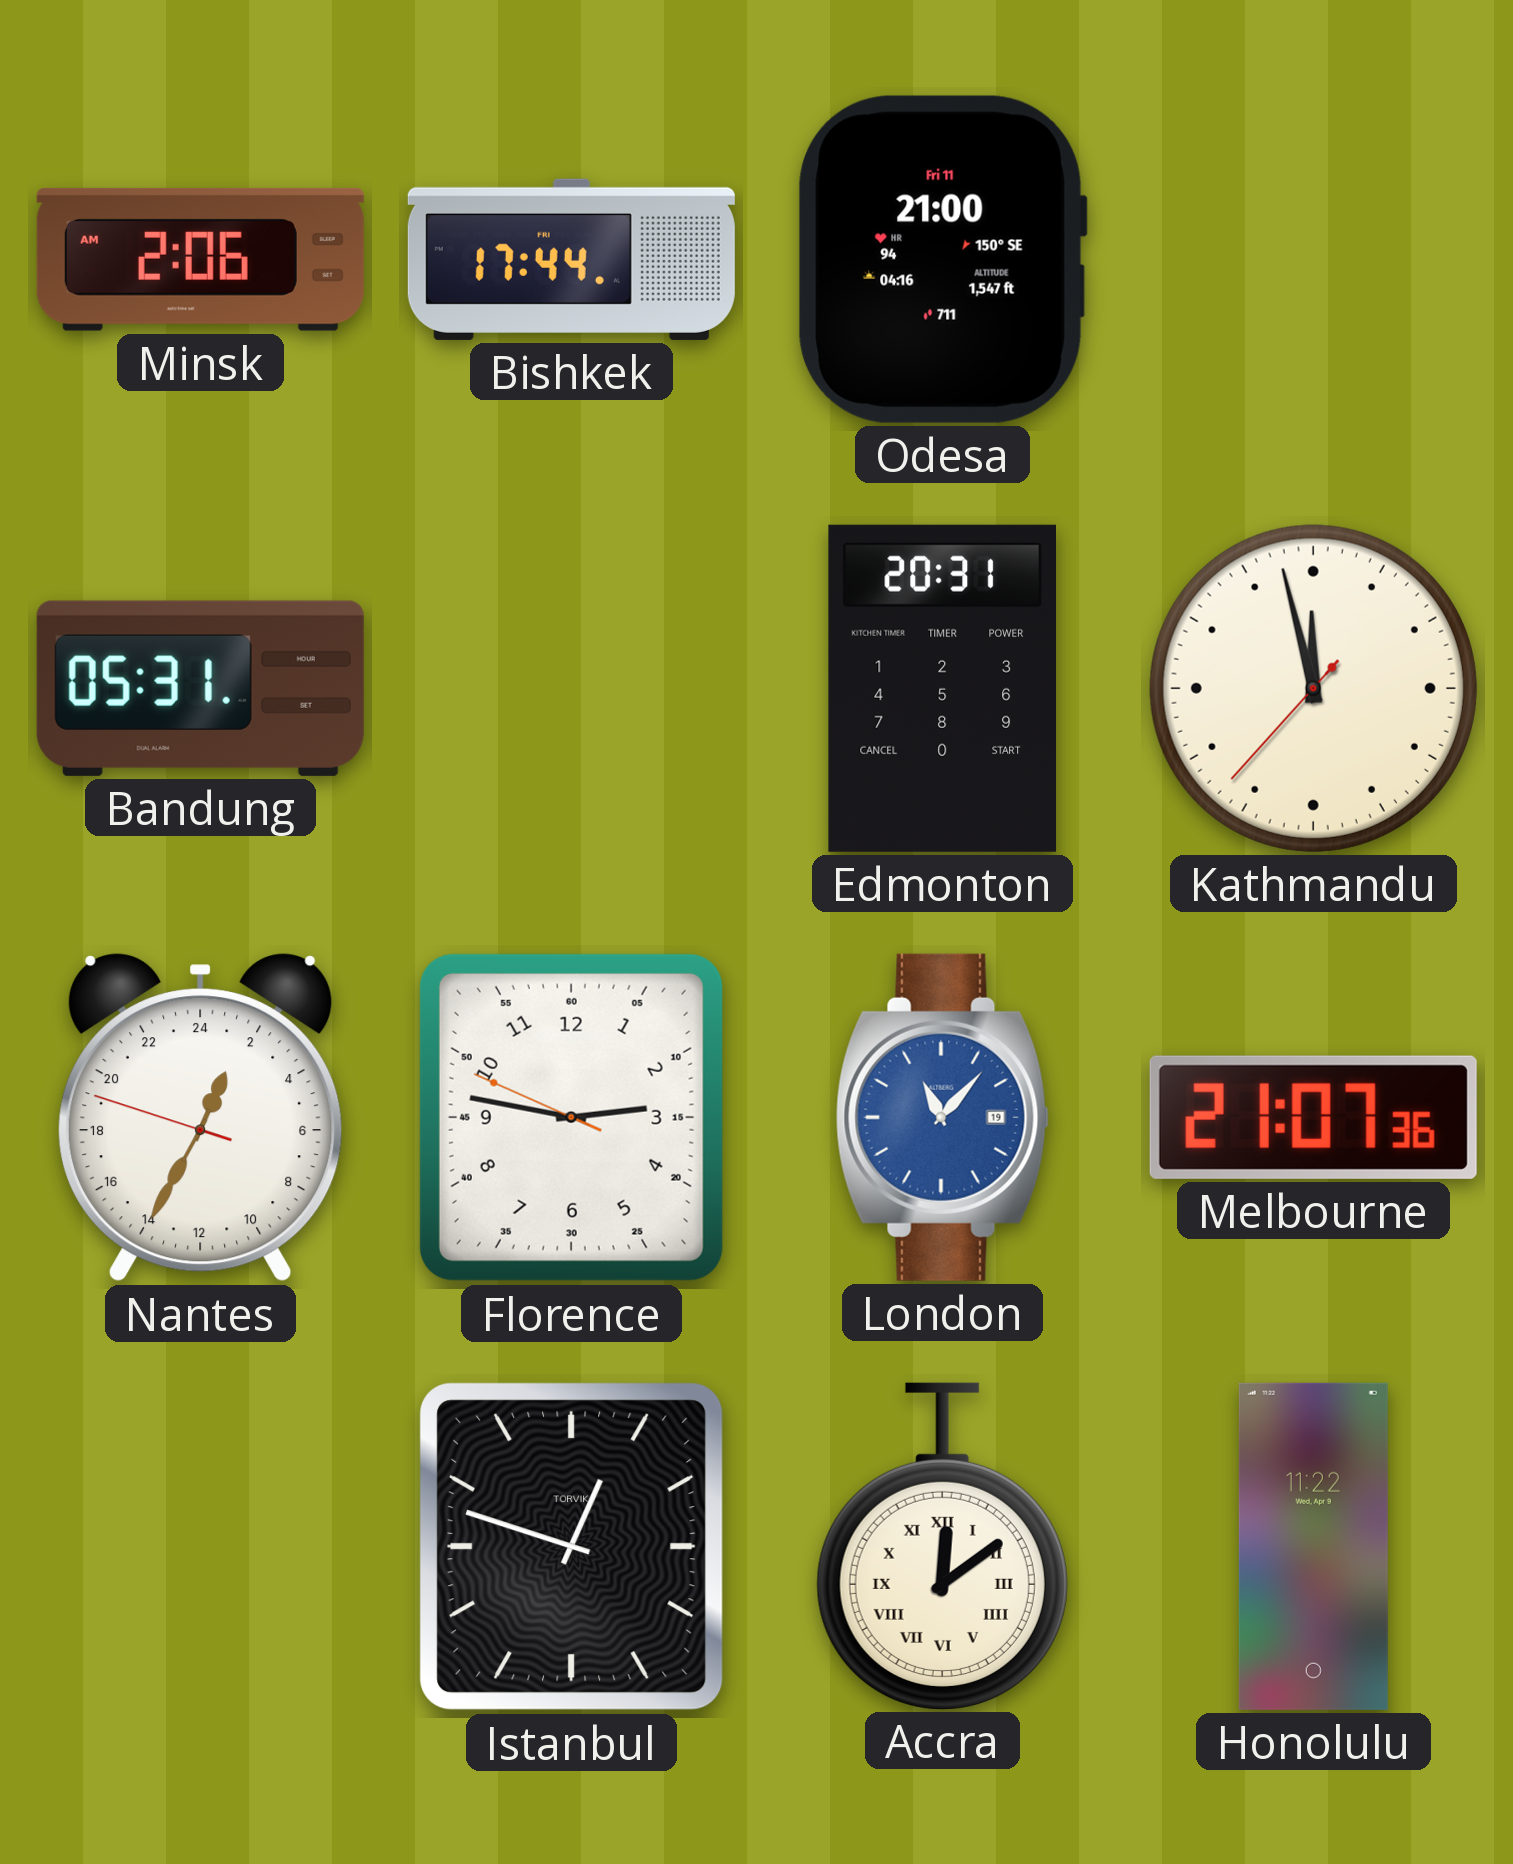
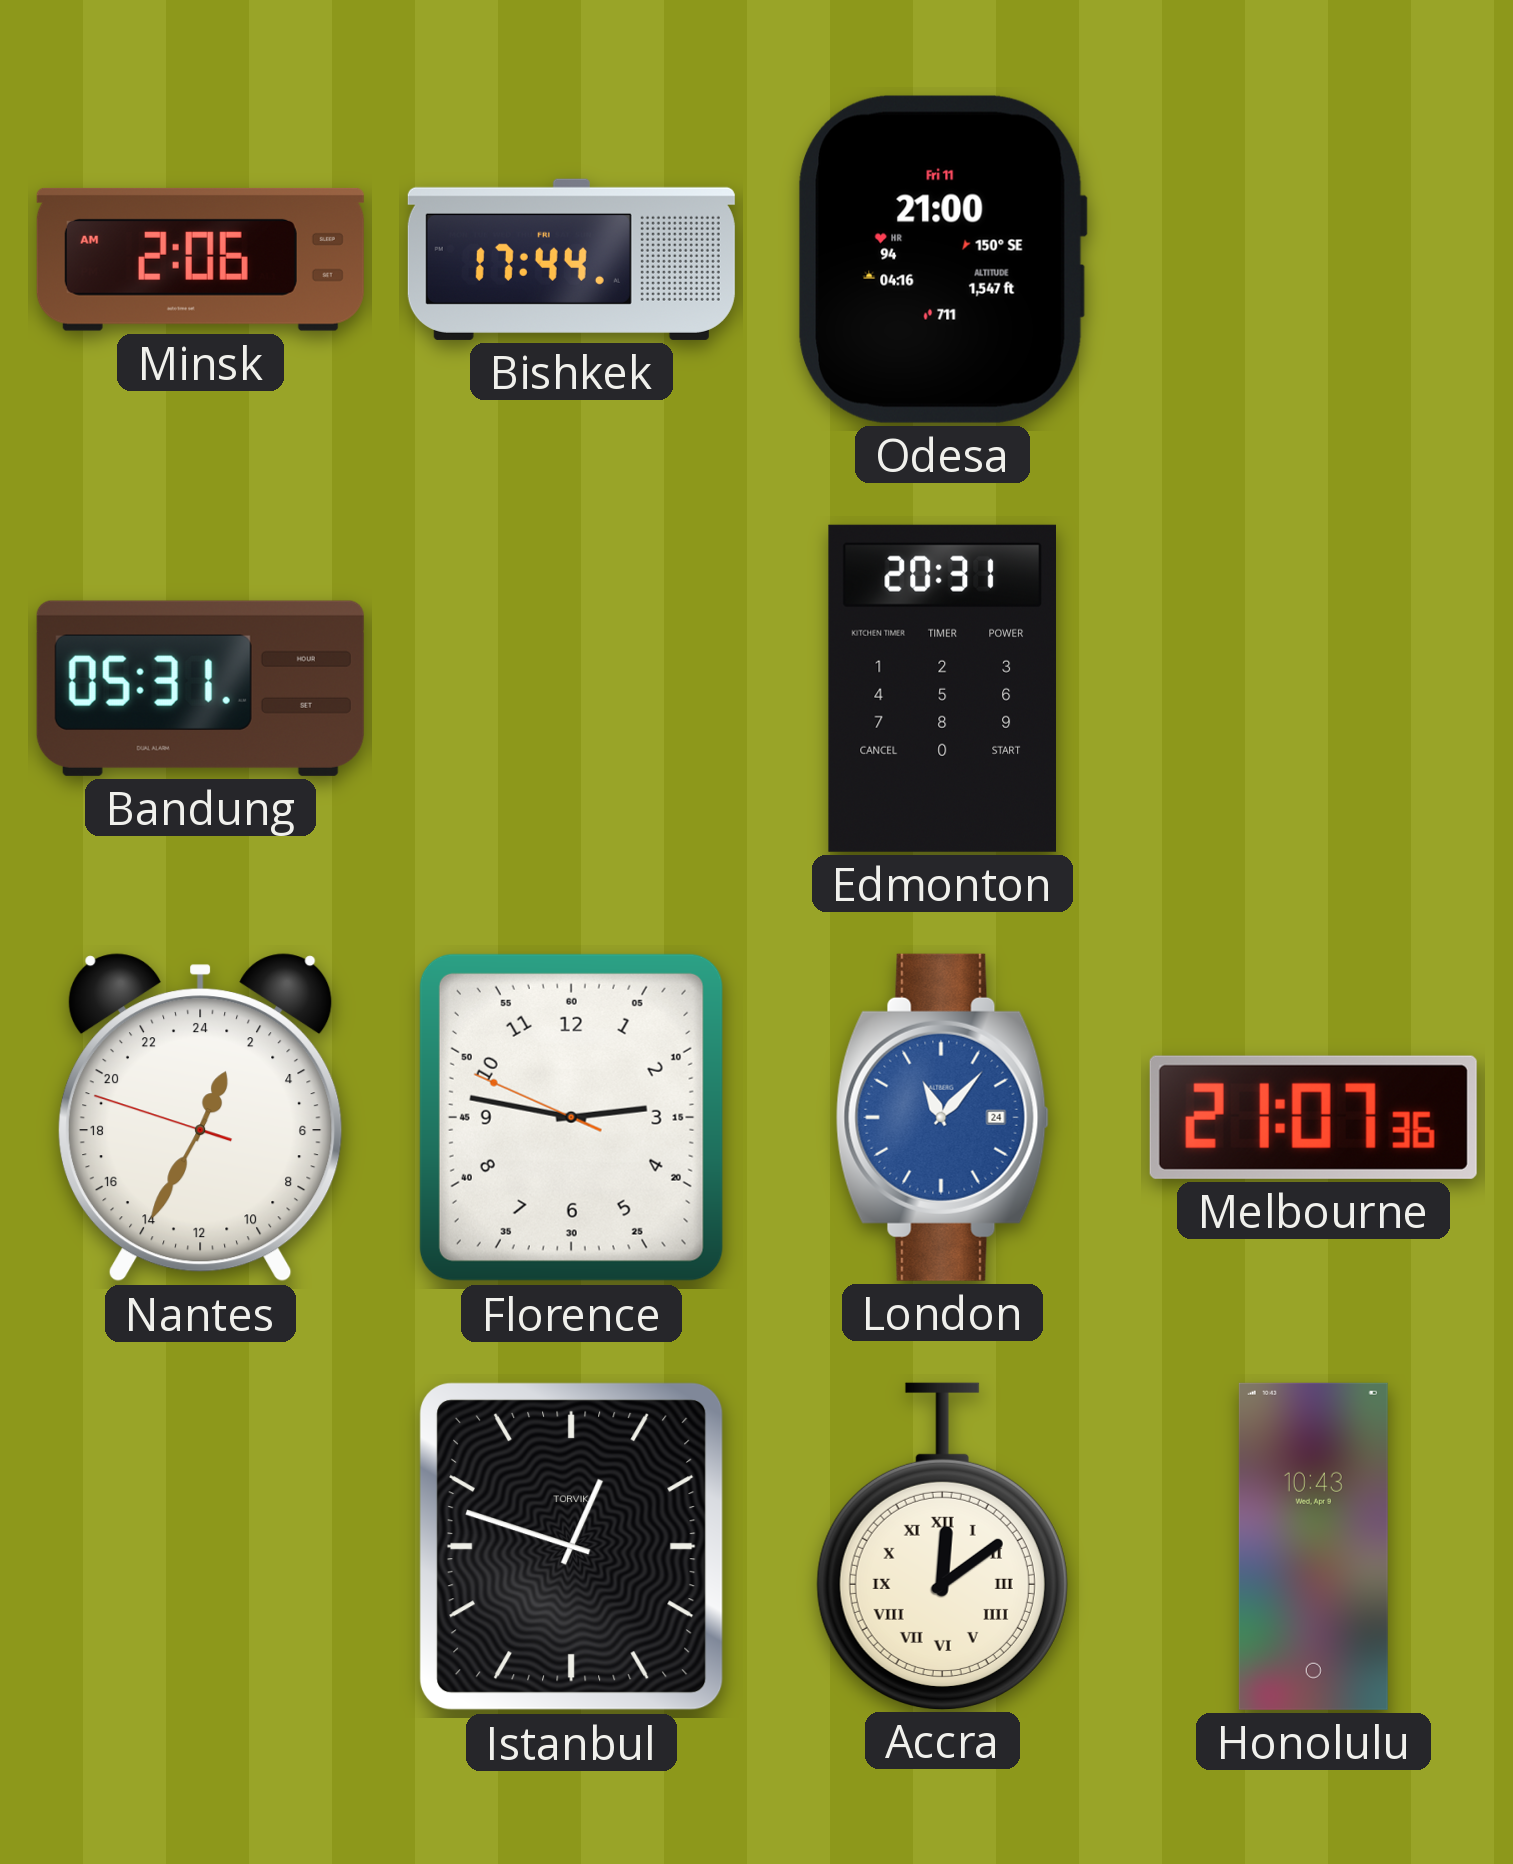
Kathmandu: 11:57 -> none (1313, 688)
London date: 19 -> 24 (942, 1117)
Honolulu: 11:22 -> 10:43 (1313, 1546)
